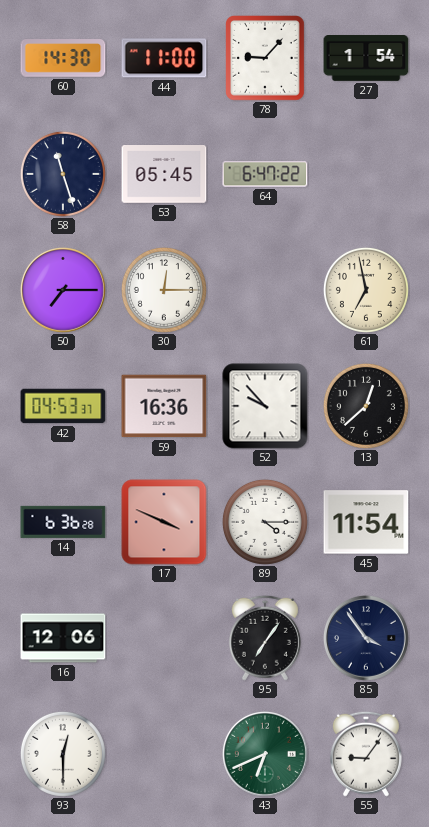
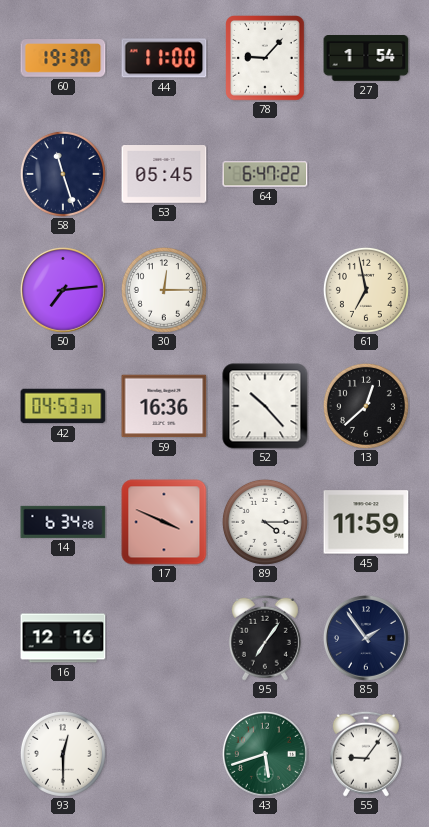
60: 14:30 -> 19:30 (63, 58)
50: 7:15 -> 7:14 (63, 290)
52: 9:53 -> 10:23 (265, 406)
14: 6:36 -> 6:34 (63, 522)
45: 11:54 -> 11:59 (366, 522)
16: 12:06 -> 12:16 (63, 638)
85: 3:54 -> 1:54 (366, 638)
43: 6:41 -> 5:42 (265, 754)
